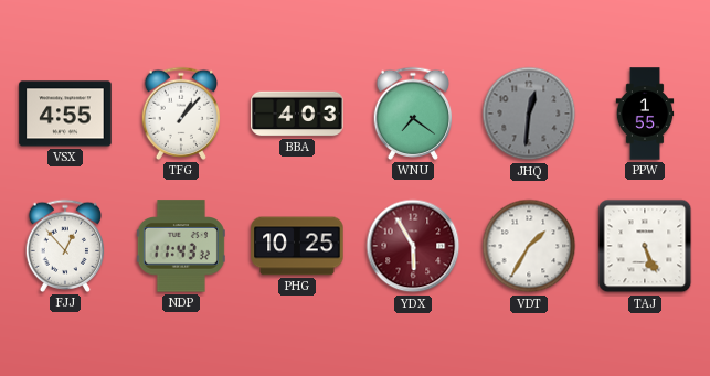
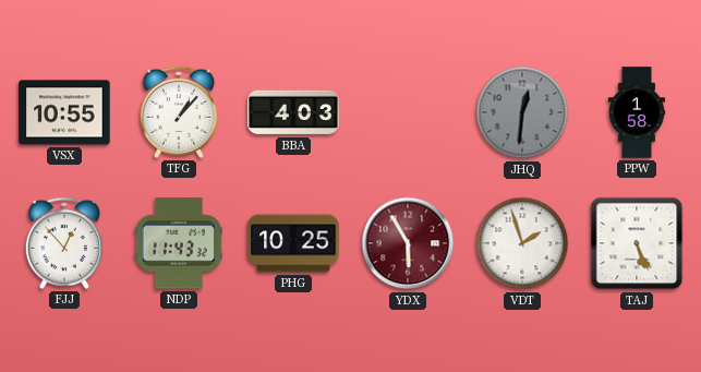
VSX: 4:55 -> 10:55 (64, 112)
WNU: 7:21 -> none (413, 114)
PPW: 1:55 -> 1:58 (637, 112)
VDT: 1:35 -> 1:57 (522, 243)
